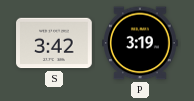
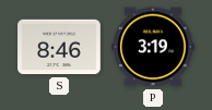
S: 3:42 -> 8:46 (59, 47)
